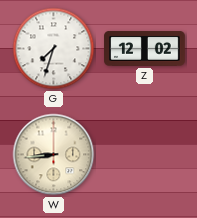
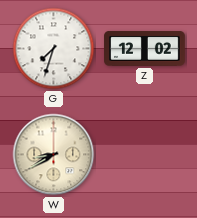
W: 8:44 -> 8:40 (54, 155)
